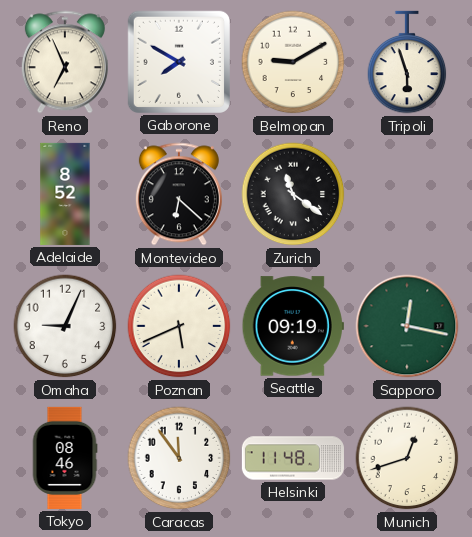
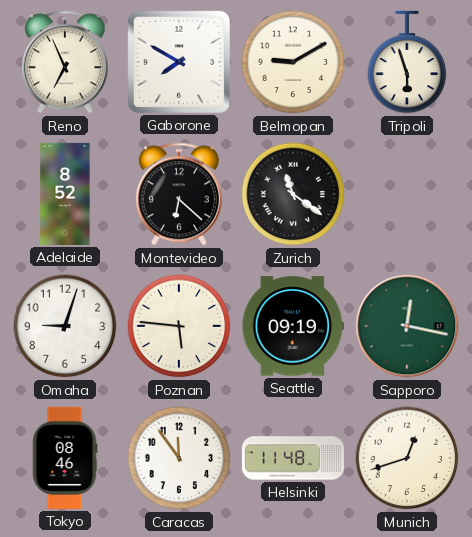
Omaha: 9:04 -> 9:03 (65, 326)
Poznan: 5:41 -> 5:46 (179, 326)
